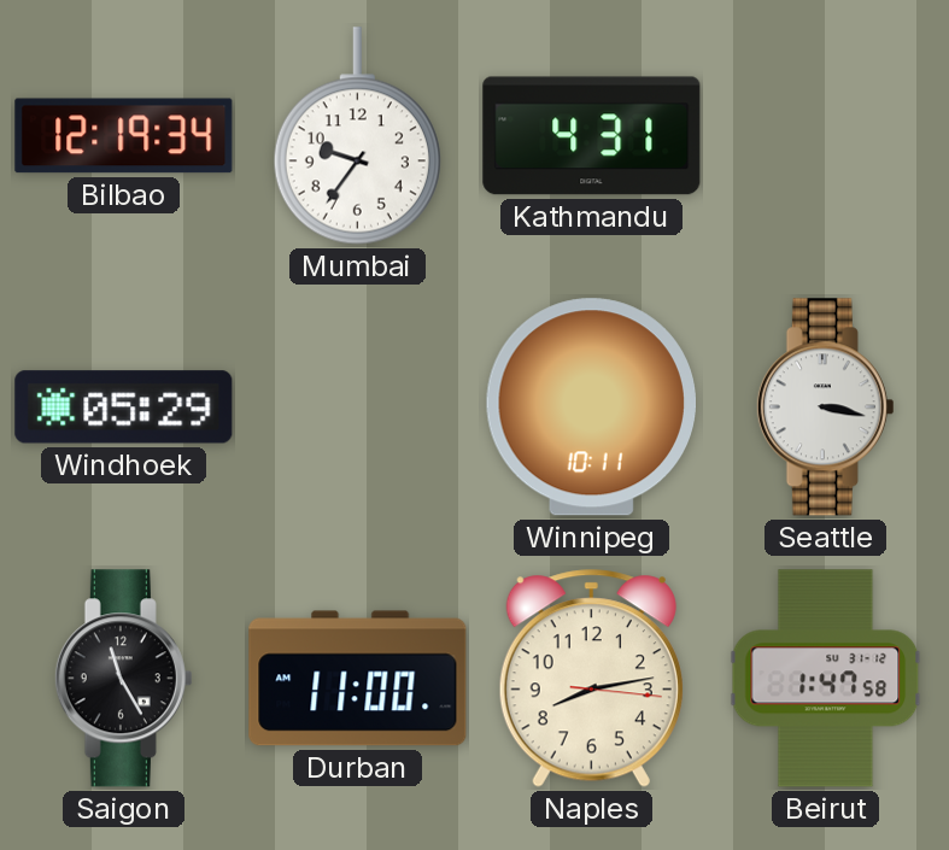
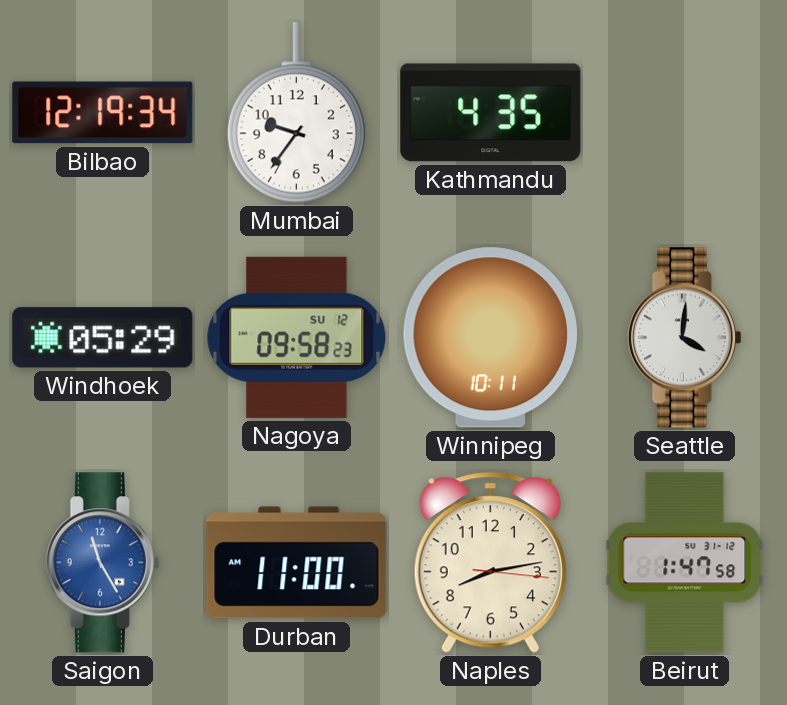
Kathmandu: 4:31 -> 4:35 (491, 113)
Nagoya: none -> 09:58 (297, 337)
Seattle: 3:17 -> 4:01 (684, 338)
Saigon dial: black -> blue (102, 563)
